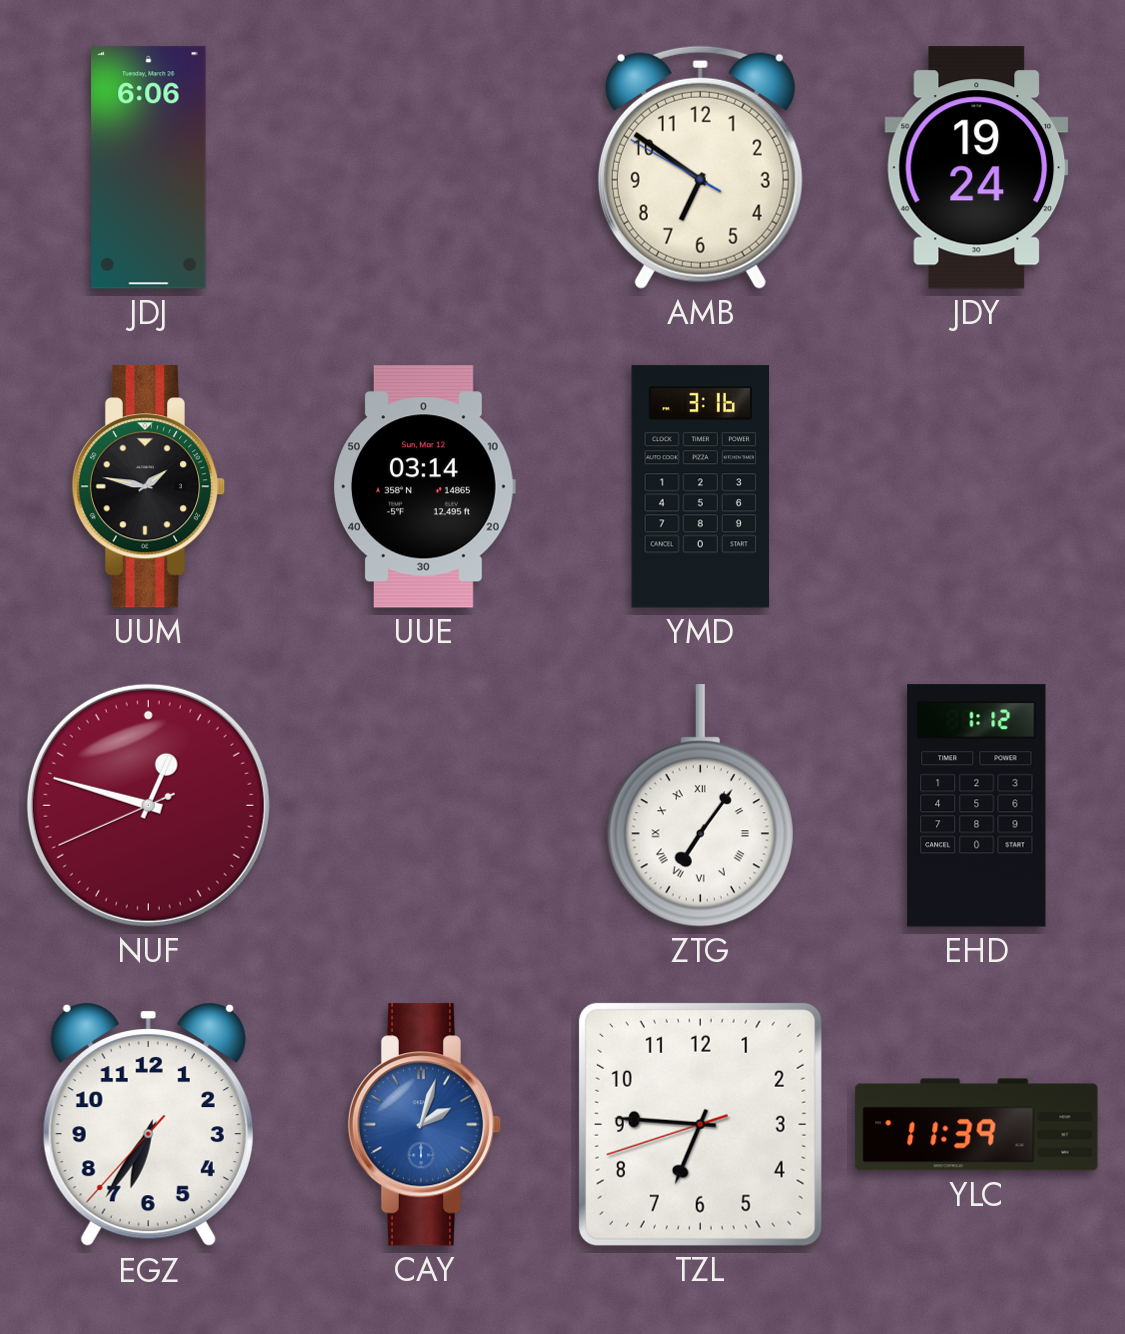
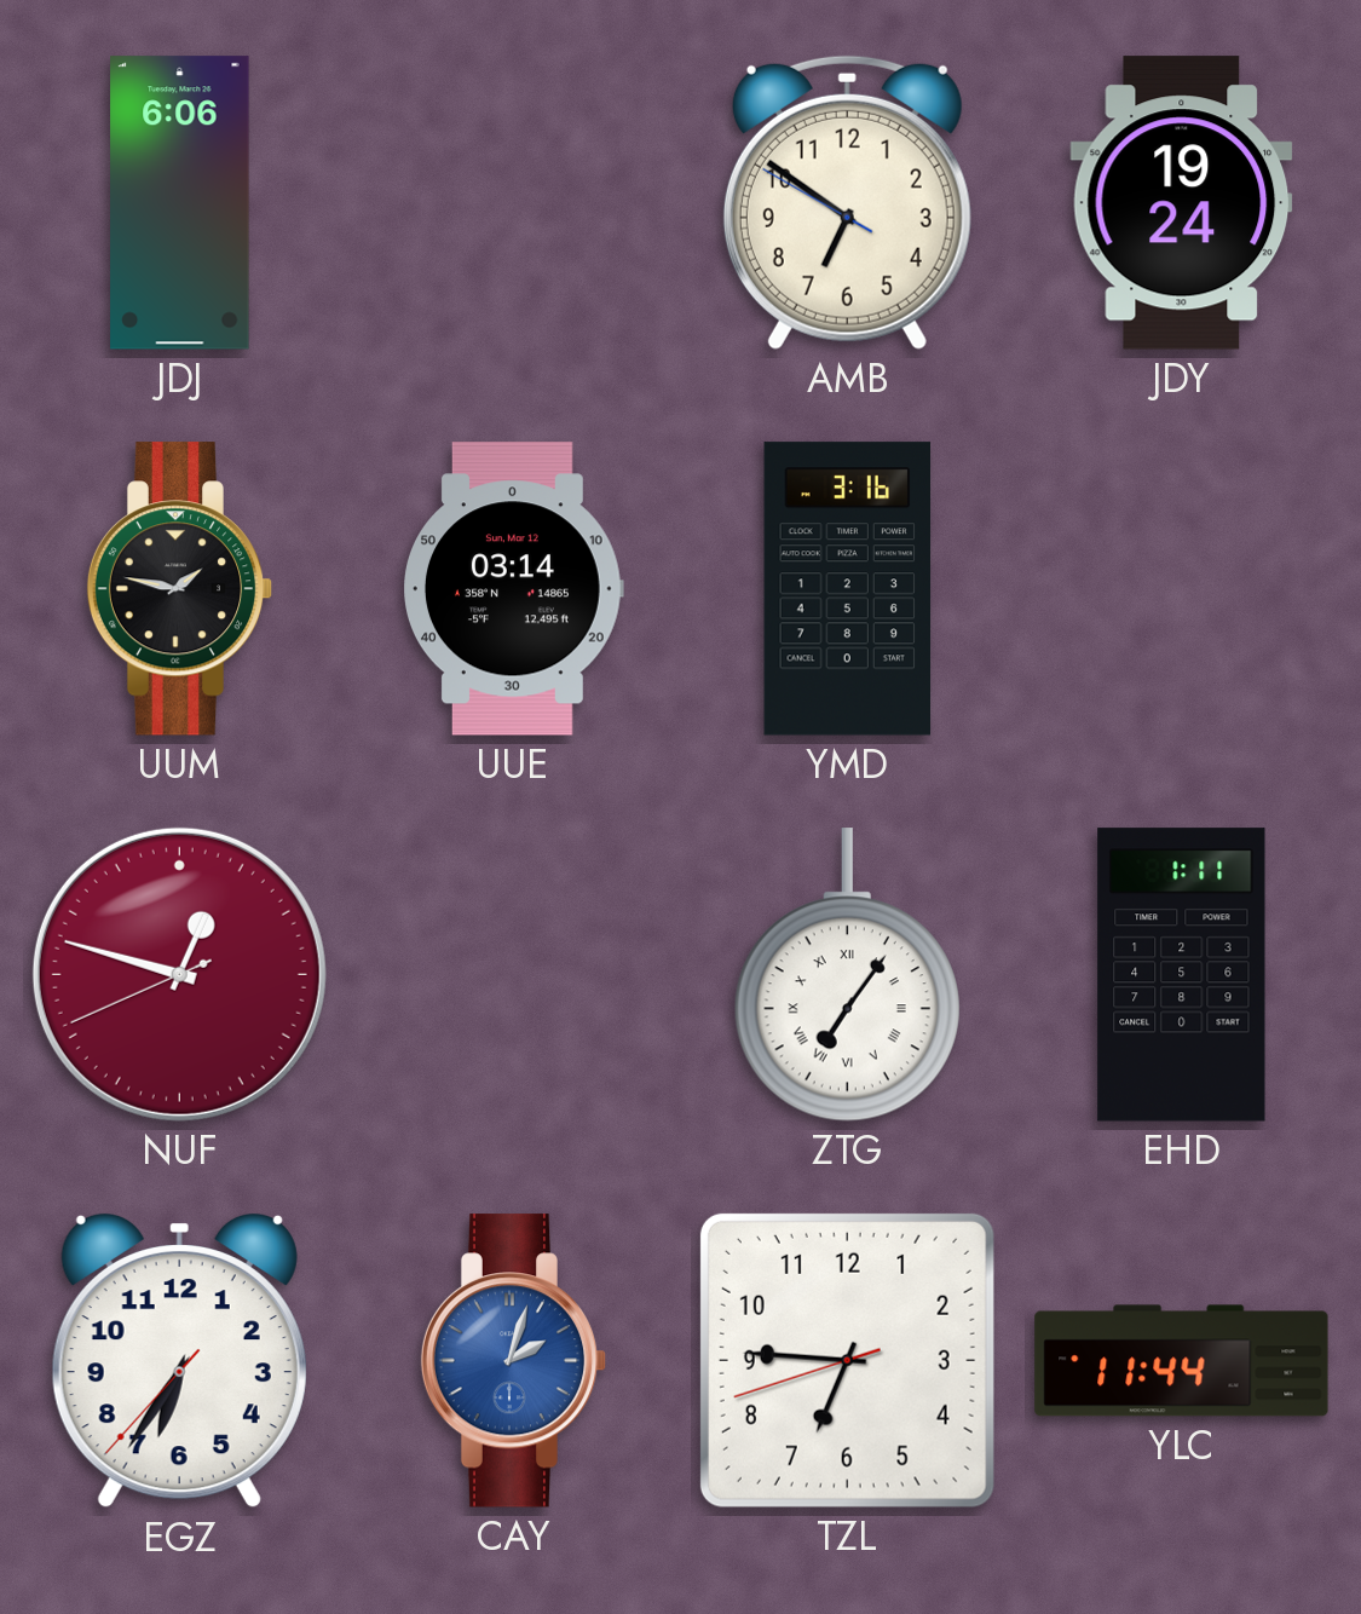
EHD: 1:12 -> 1:11 (1182, 975)
YLC: 11:39 -> 11:44 (1182, 1361)
